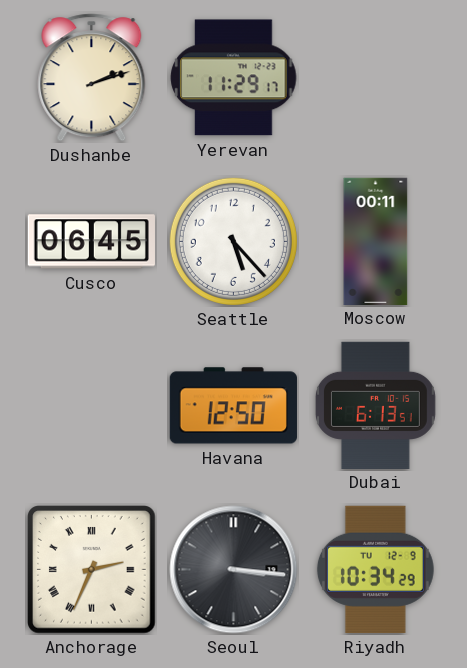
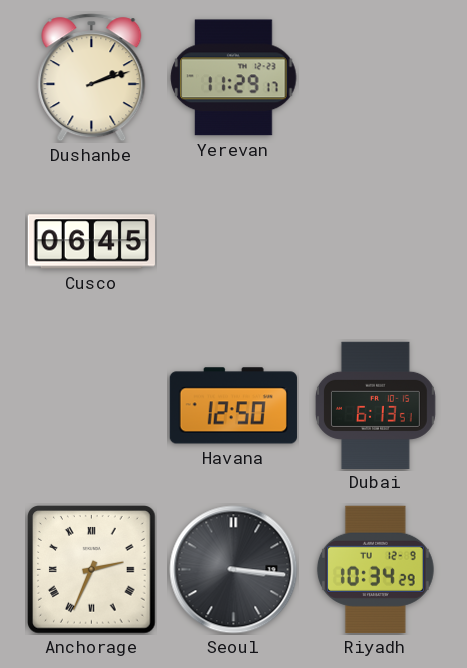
Seattle: 5:23 -> none (233, 241)
Moscow: 00:11 -> none (376, 241)
